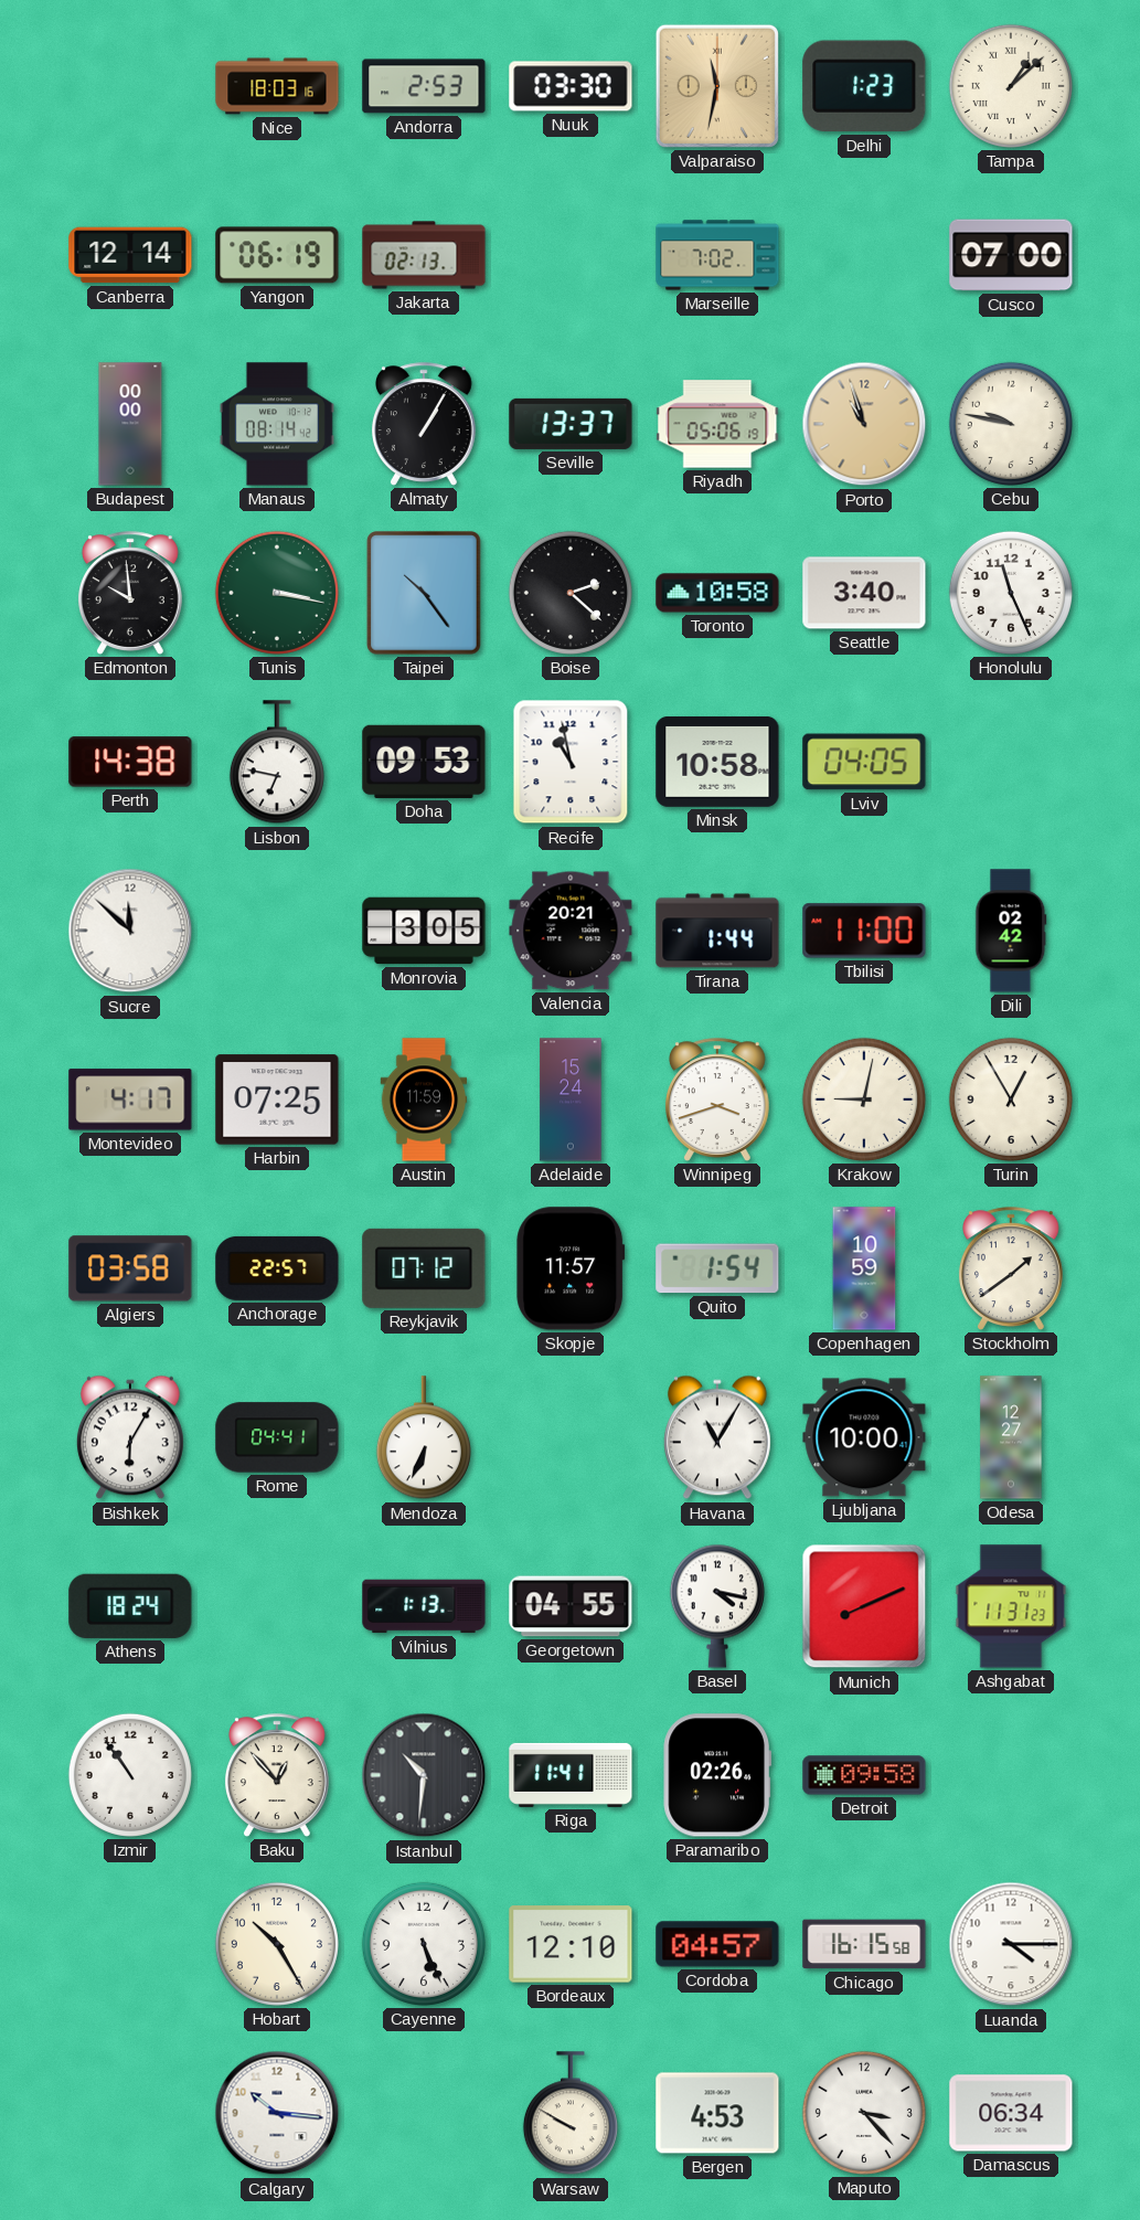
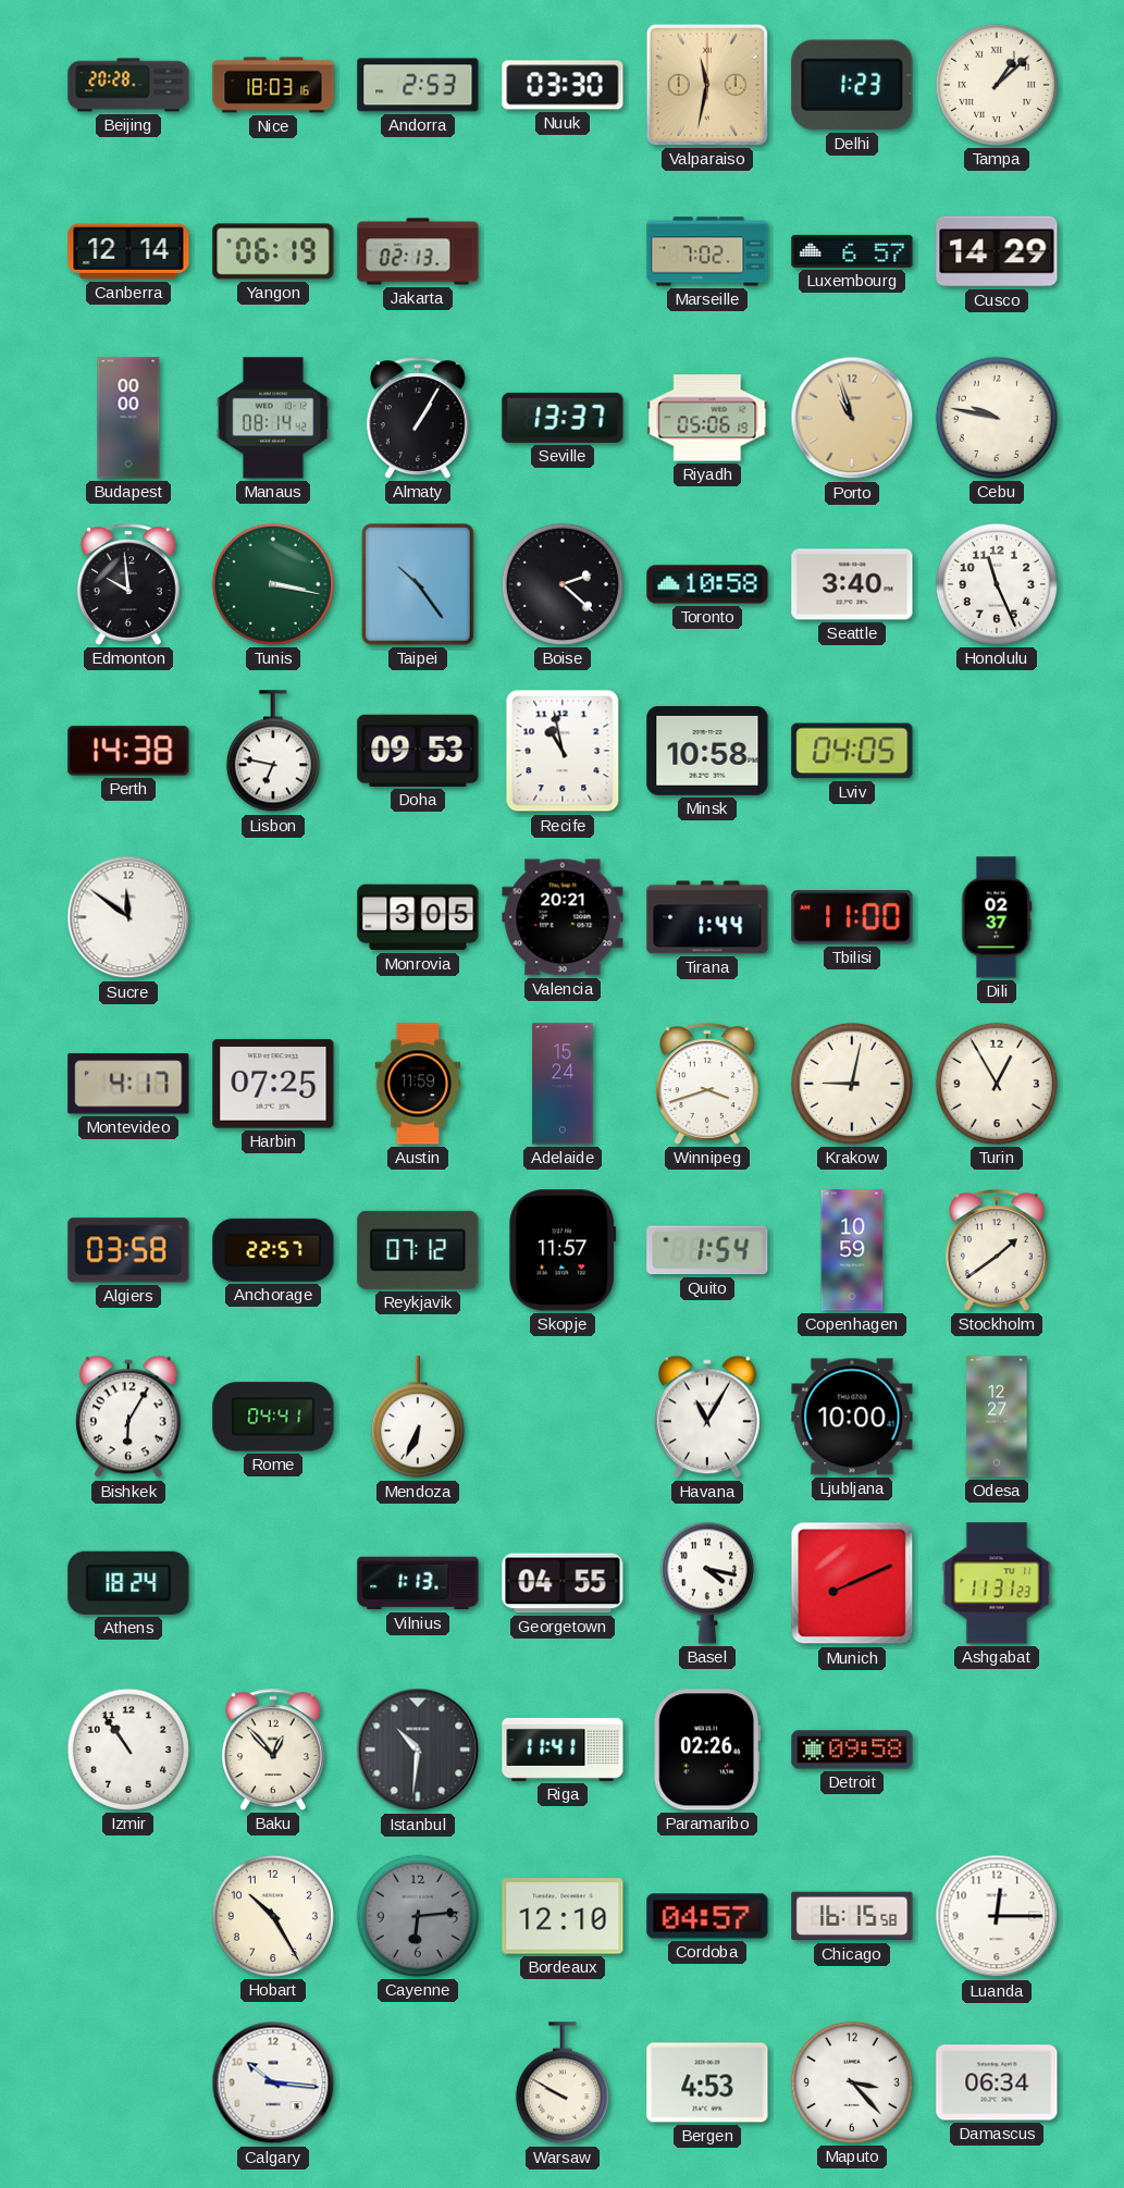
Beijing: none -> 20:28 (128, 85)
Luxembourg: none -> 6:57 (852, 251)
Cusco: 07:00 -> 14:29 (997, 251)
Sucre: 11:52 -> 11:51 (128, 917)
Dili: 02:42 -> 02:37 (997, 917)
Cayenne: 5:26 -> 6:14 (418, 1916)
Cayenne dial: white -> grey (418, 1916)
Luanda: 4:15 -> 12:15 (997, 1916)
